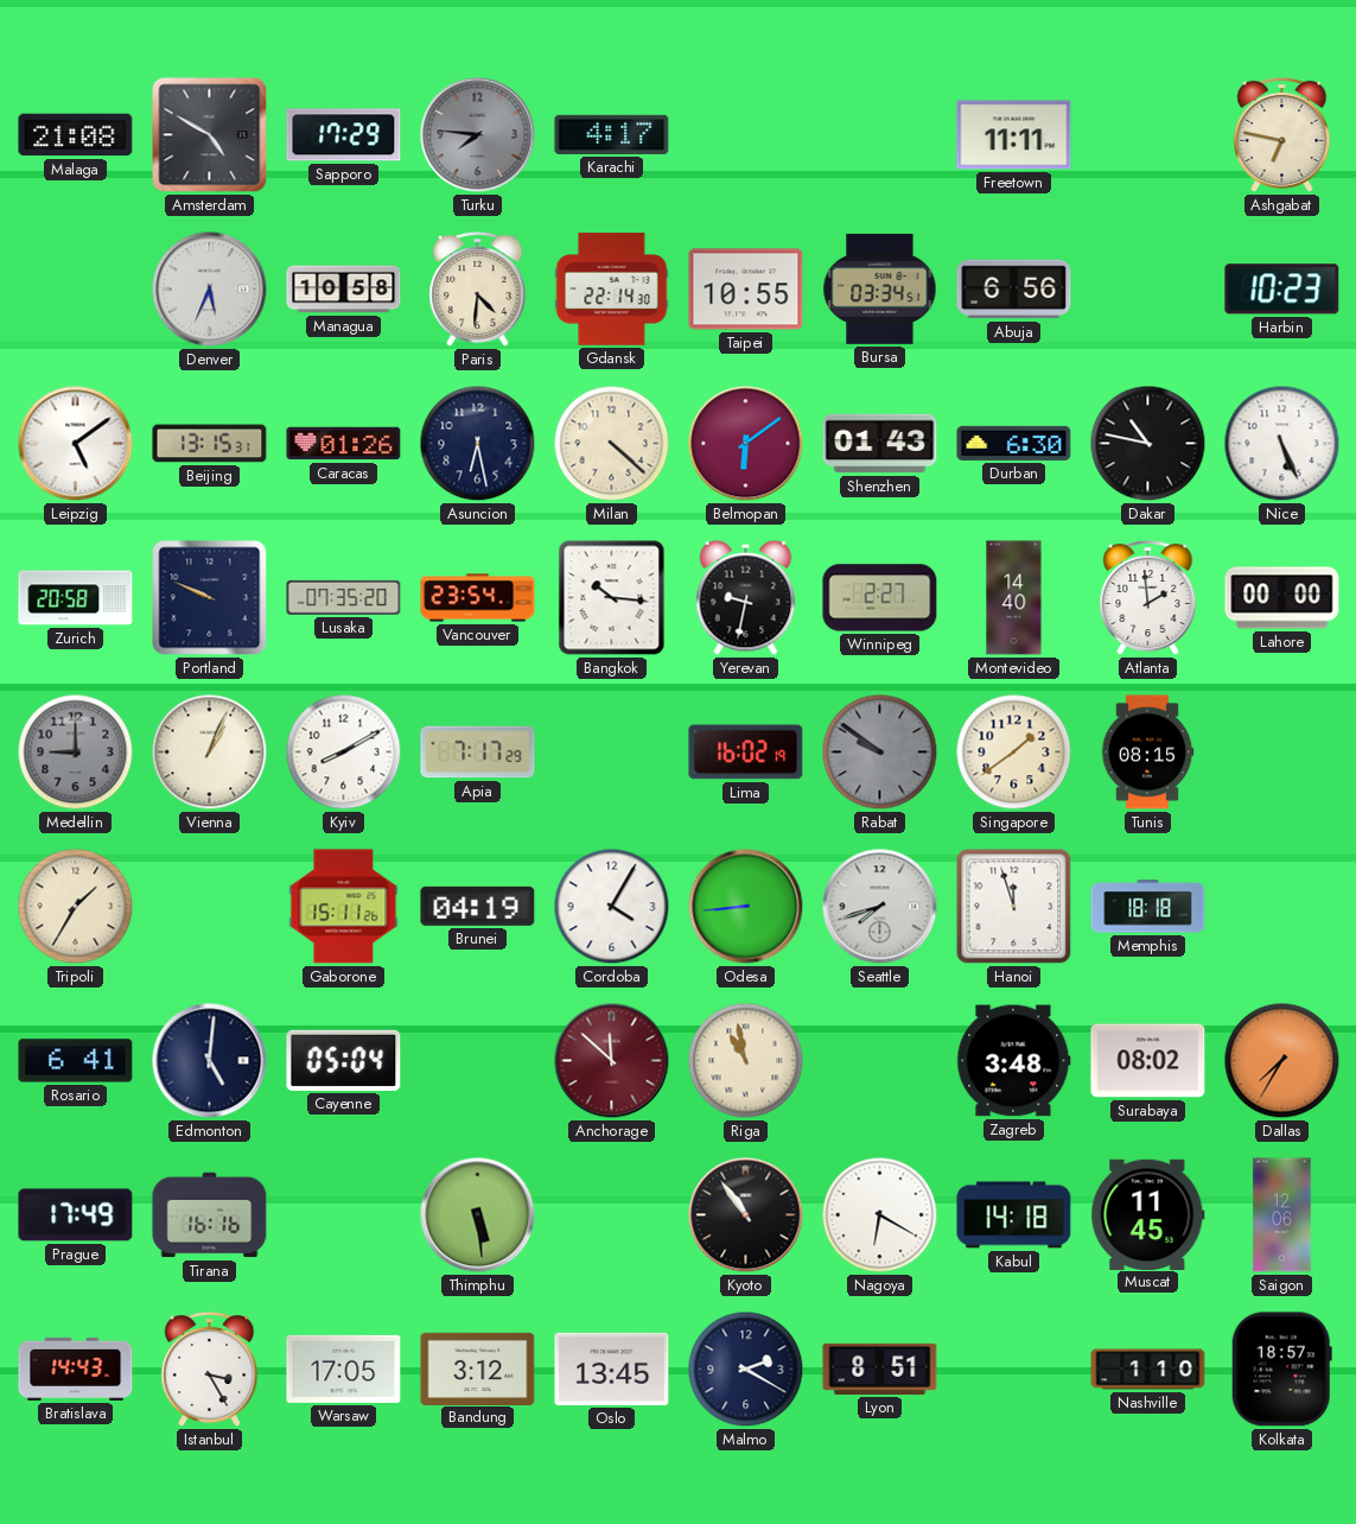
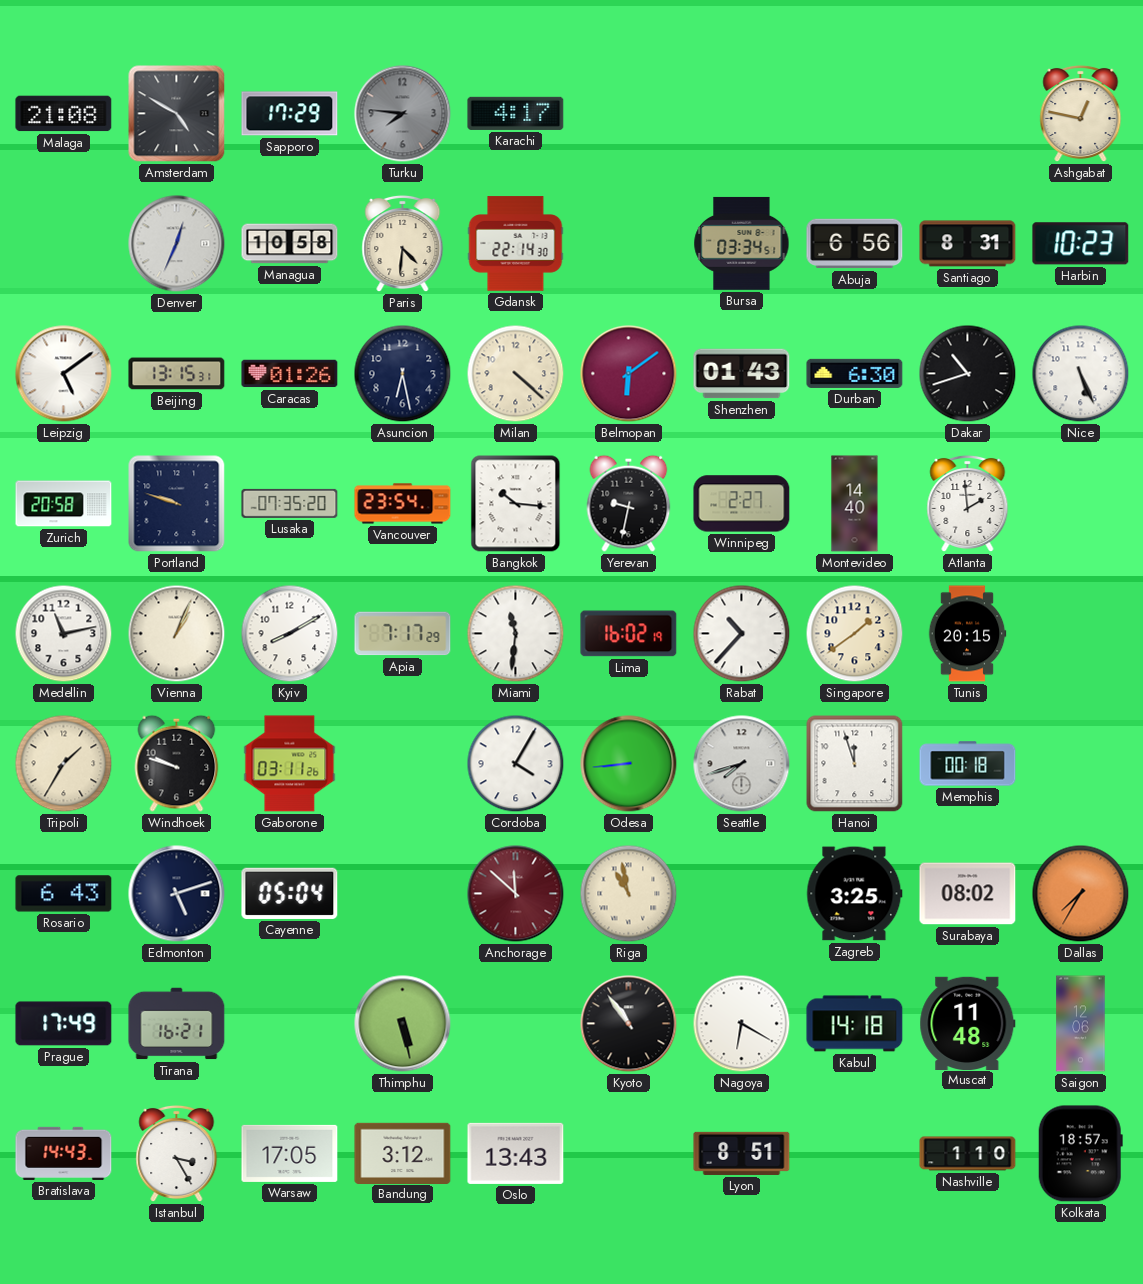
Freetown: 11:11 -> none (1014, 135)
Ashgabat: 6:47 -> 12:47 (1081, 114)
Denver: 5:34 -> 12:34 (177, 244)
Taipei: 10:55 -> none (746, 290)
Santiago: none -> 8:31 (968, 244)
Dakar: 10:47 -> 10:42 (968, 374)
Portland: 9:49 -> 9:48 (177, 504)
Lahore: 00:00 -> none (1282, 598)
Medellin: 9:00 -> 11:13 (64, 634)
Medellin dial: grey -> white (64, 634)
Miami: none -> 11:31 (516, 634)
Rabat: 9:51 -> 10:37 (742, 634)
Rabat dial: grey -> white (742, 634)
Tunis: 08:15 -> 20:15 (967, 634)
Windhoek: none -> 9:48 (177, 763)
Gaborone: 15:11 -> 03:11 (290, 764)
Brunei: 04:19 -> none (478, 906)
Memphis: 18:18 -> 00:18 (968, 764)
Rosario: 6:41 -> 6:43 (64, 894)
Edmonton: 5:01 -> 5:12 (177, 894)
Zagreb: 3:48 -> 3:25 (855, 894)
Tirana: 16:16 -> 16:21 (177, 1024)
Thimphu: 5:29 -> 5:28 (403, 1024)
Muscat: 11:45 -> 11:48 (968, 1023)
Oslo: 13:45 -> 13:43 (516, 1153)
Malmo: 2:20 -> none (746, 1370)
